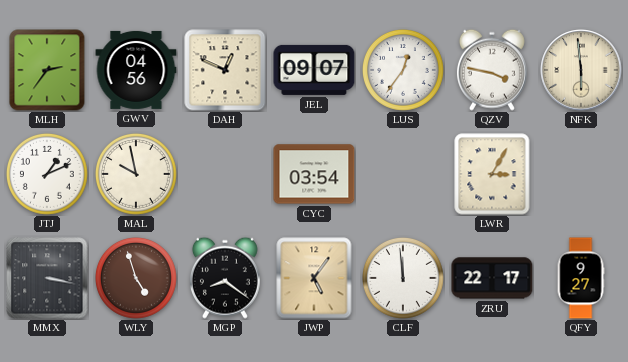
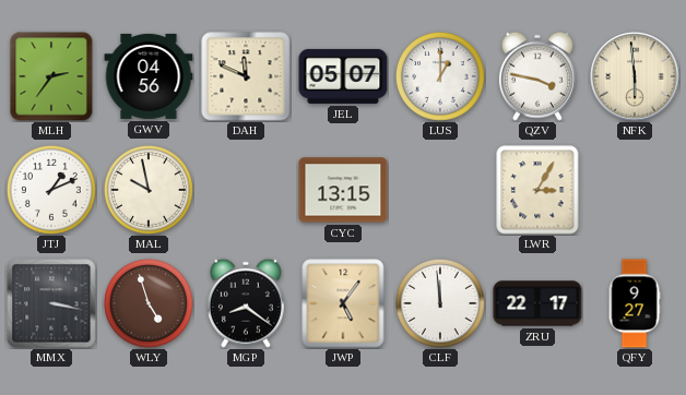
DAH: 12:49 -> 11:49 (246, 76)
JEL: 09:07 -> 05:07 (343, 76)
LUS: 12:36 -> 1:00 (440, 76)
CYC: 03:54 -> 13:15 (343, 190)
